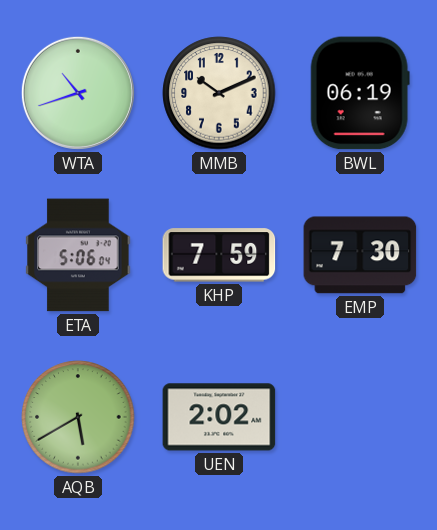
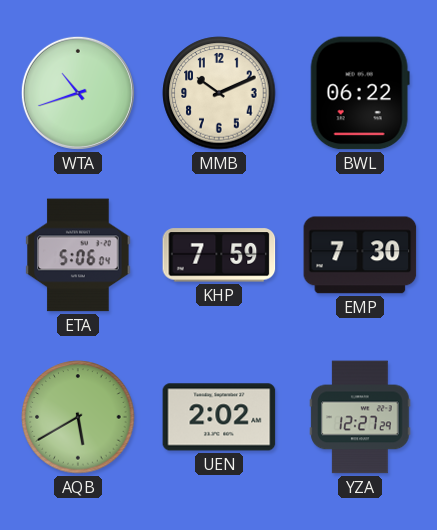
BWL: 06:19 -> 06:22 (360, 93)
YZA: none -> 12:27 (360, 417)
